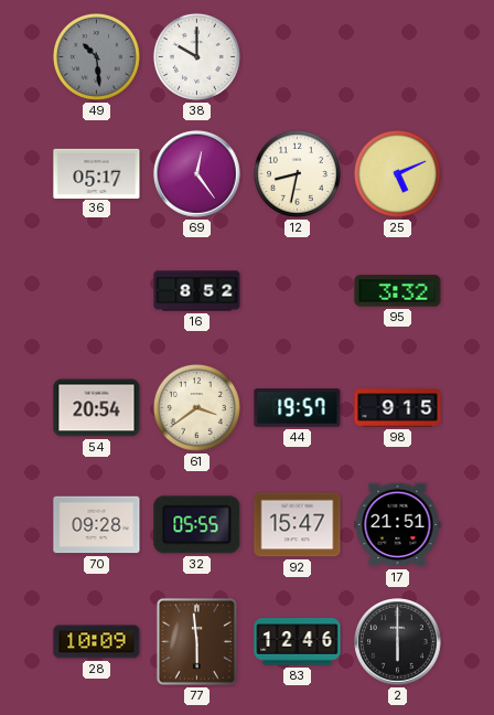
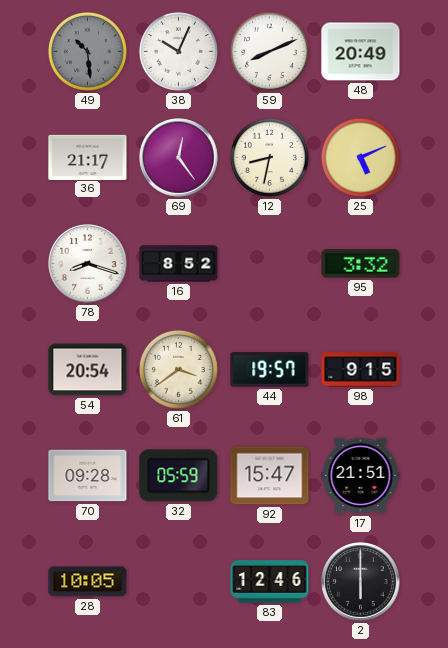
38: 10:00 -> 10:04 (178, 51)
59: none -> 8:11 (269, 51)
48: none -> 20:49 (361, 52)
36: 05:17 -> 21:17 (88, 157)
78: none -> 8:18 (88, 264)
32: 05:55 -> 05:59 (179, 476)
28: 10:09 -> 10:05 (88, 582)
77: 5:59 -> none (196, 641)
